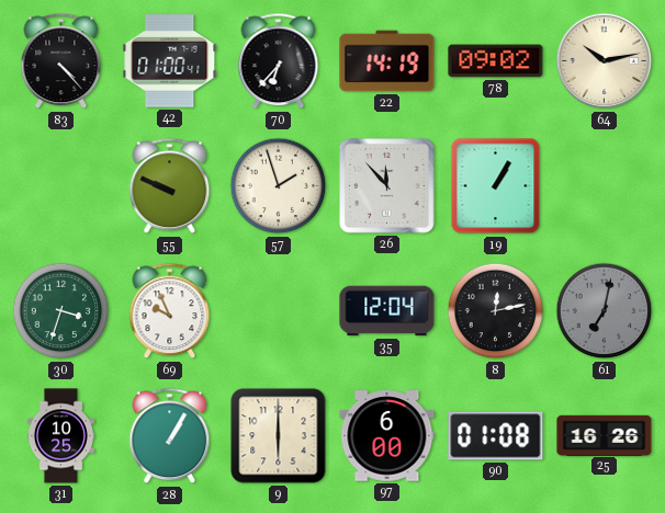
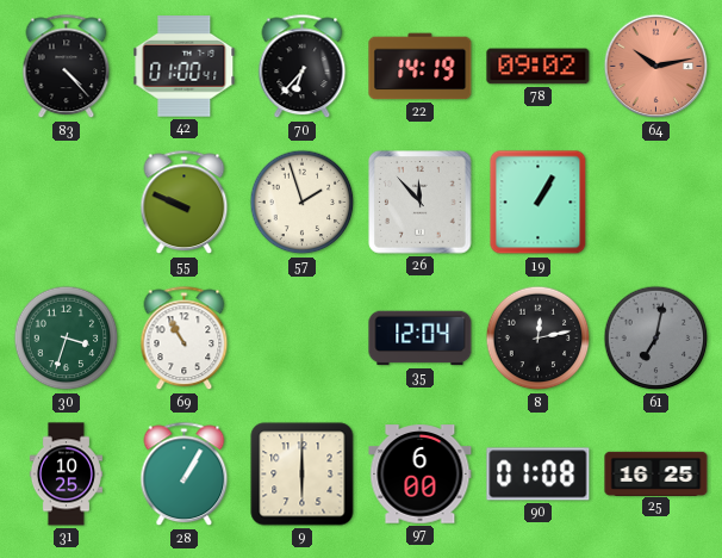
64 dial: cream -> salmon (656, 67)
69: 9:56 -> 10:55 (185, 339)
25: 16:26 -> 16:25 (656, 473)
